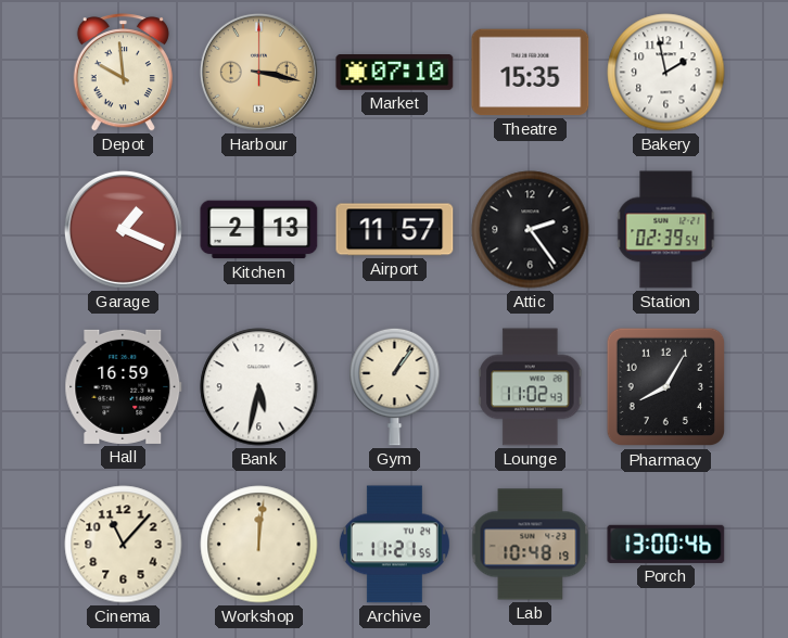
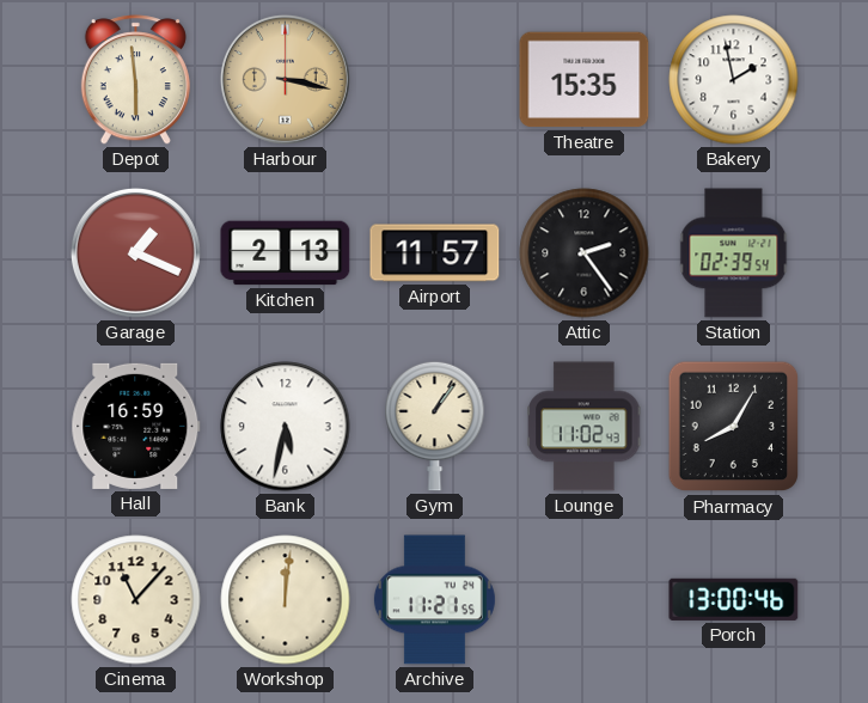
Depot: 9:59 -> 5:59 (135, 80)
Market: 07:10 -> none (395, 73)
Lab: 10:48 -> none (531, 545)
